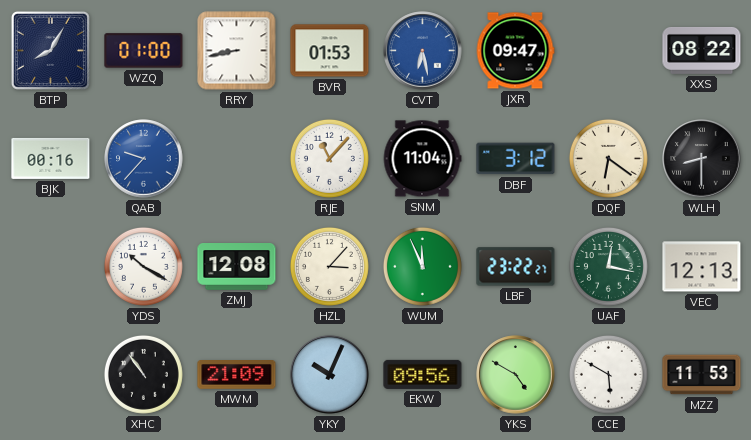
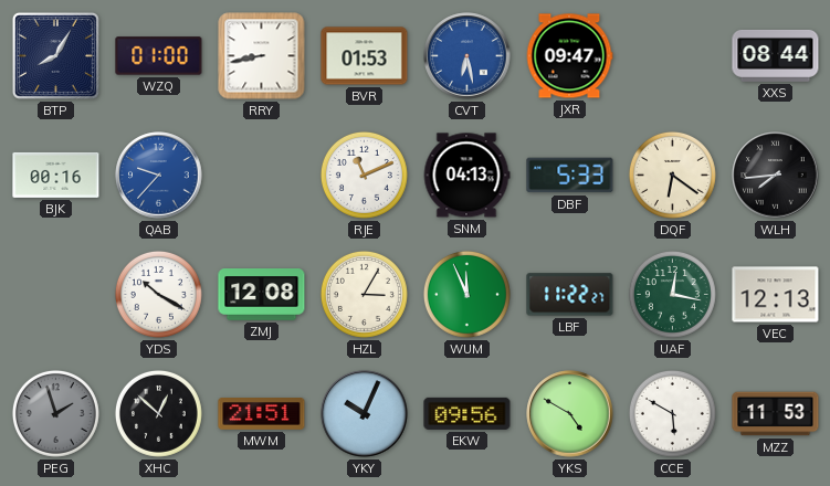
XXS: 08:22 -> 08:44 (776, 55)
RJE: 11:07 -> 11:11 (364, 175)
SNM: 11:04 -> 04:13 (466, 176)
DBF: 3:12 -> 5:33 (570, 176)
WLH: 8:30 -> 7:44 (776, 176)
HZL: 3:07 -> 3:05 (364, 294)
LBF: 23:22 -> 11:22 (570, 295)
PEG: none -> 1:57 (55, 413)
XHC: 10:54 -> 12:52 (158, 413)
MWM: 21:09 -> 21:51 (262, 414)
